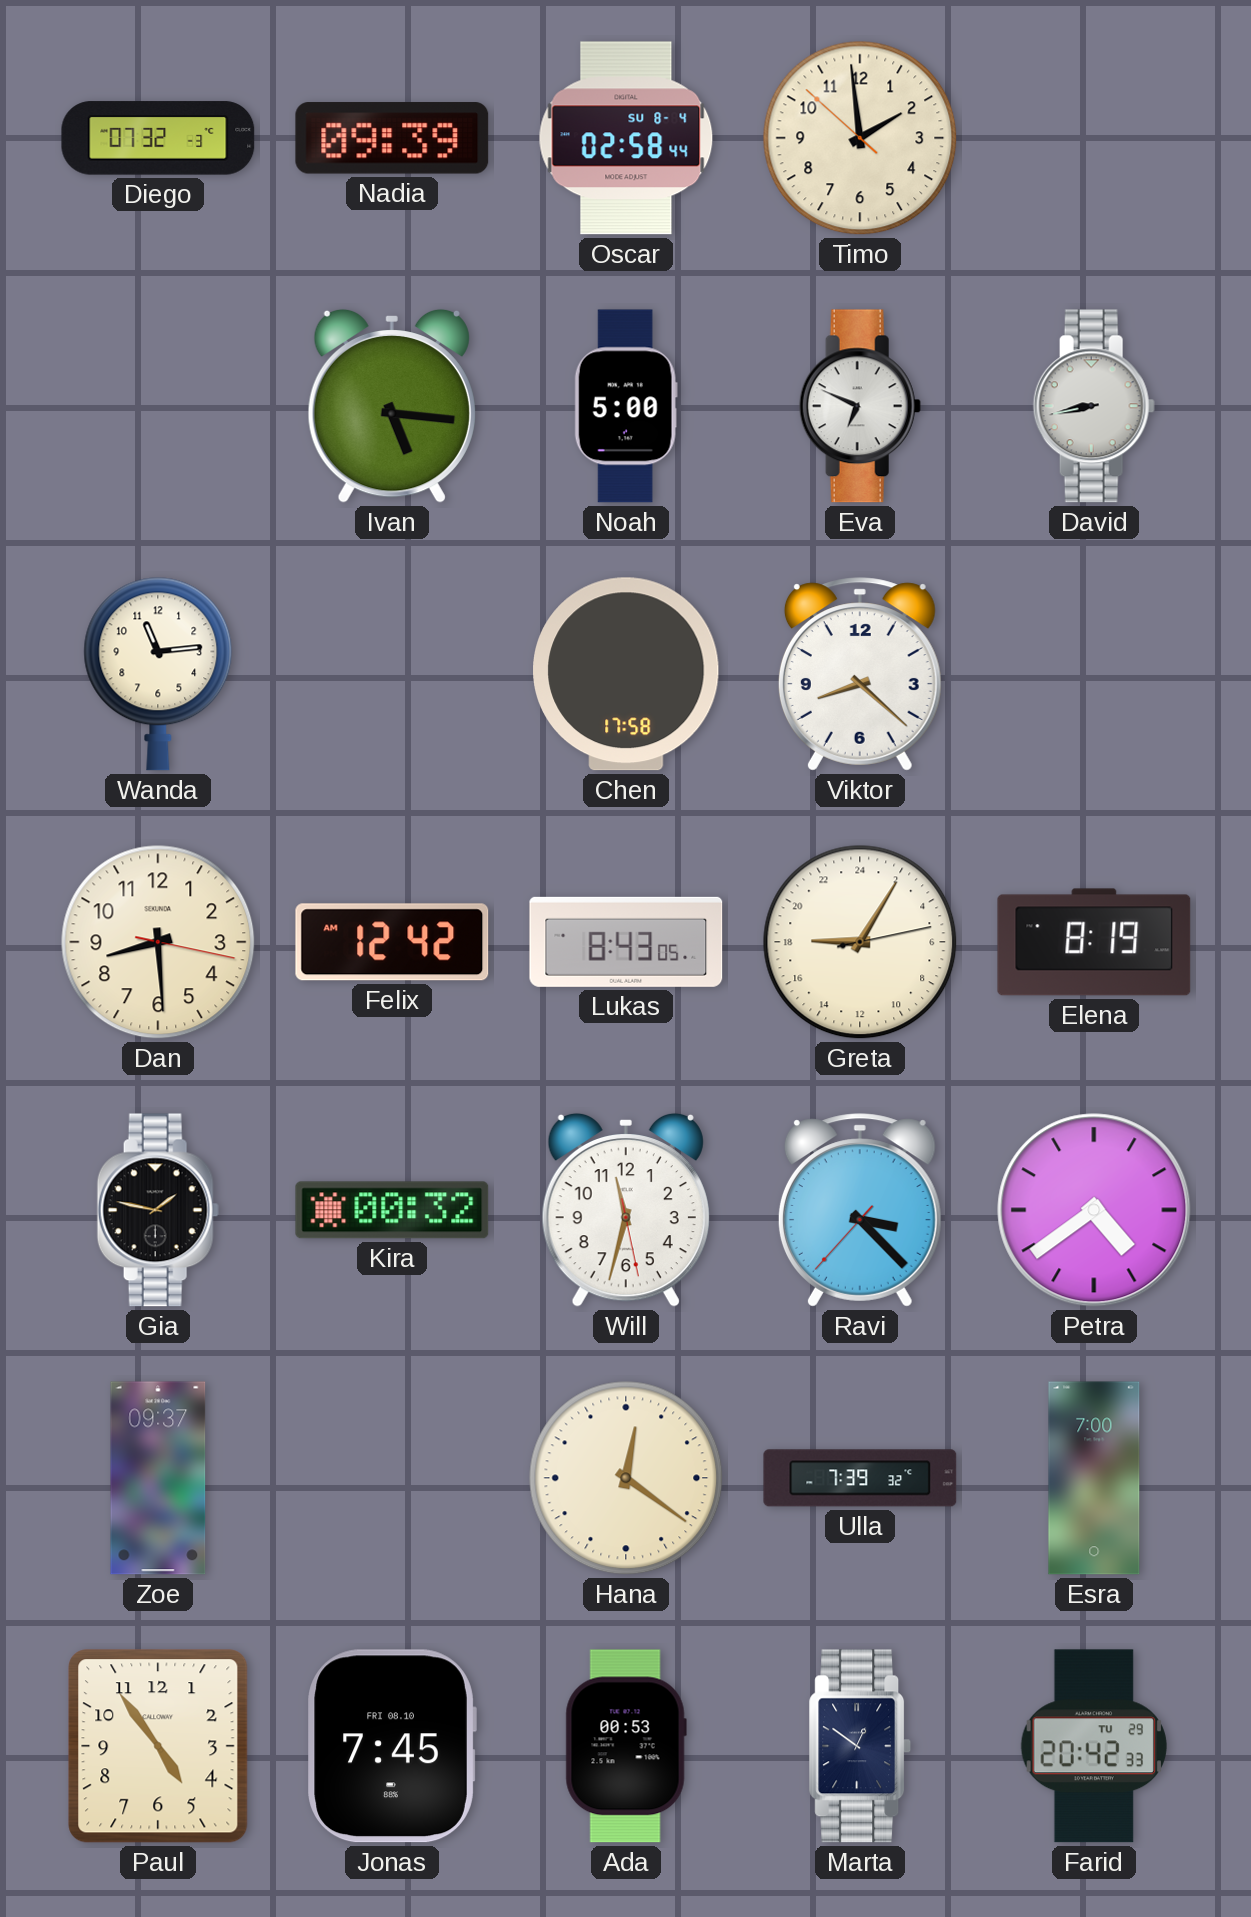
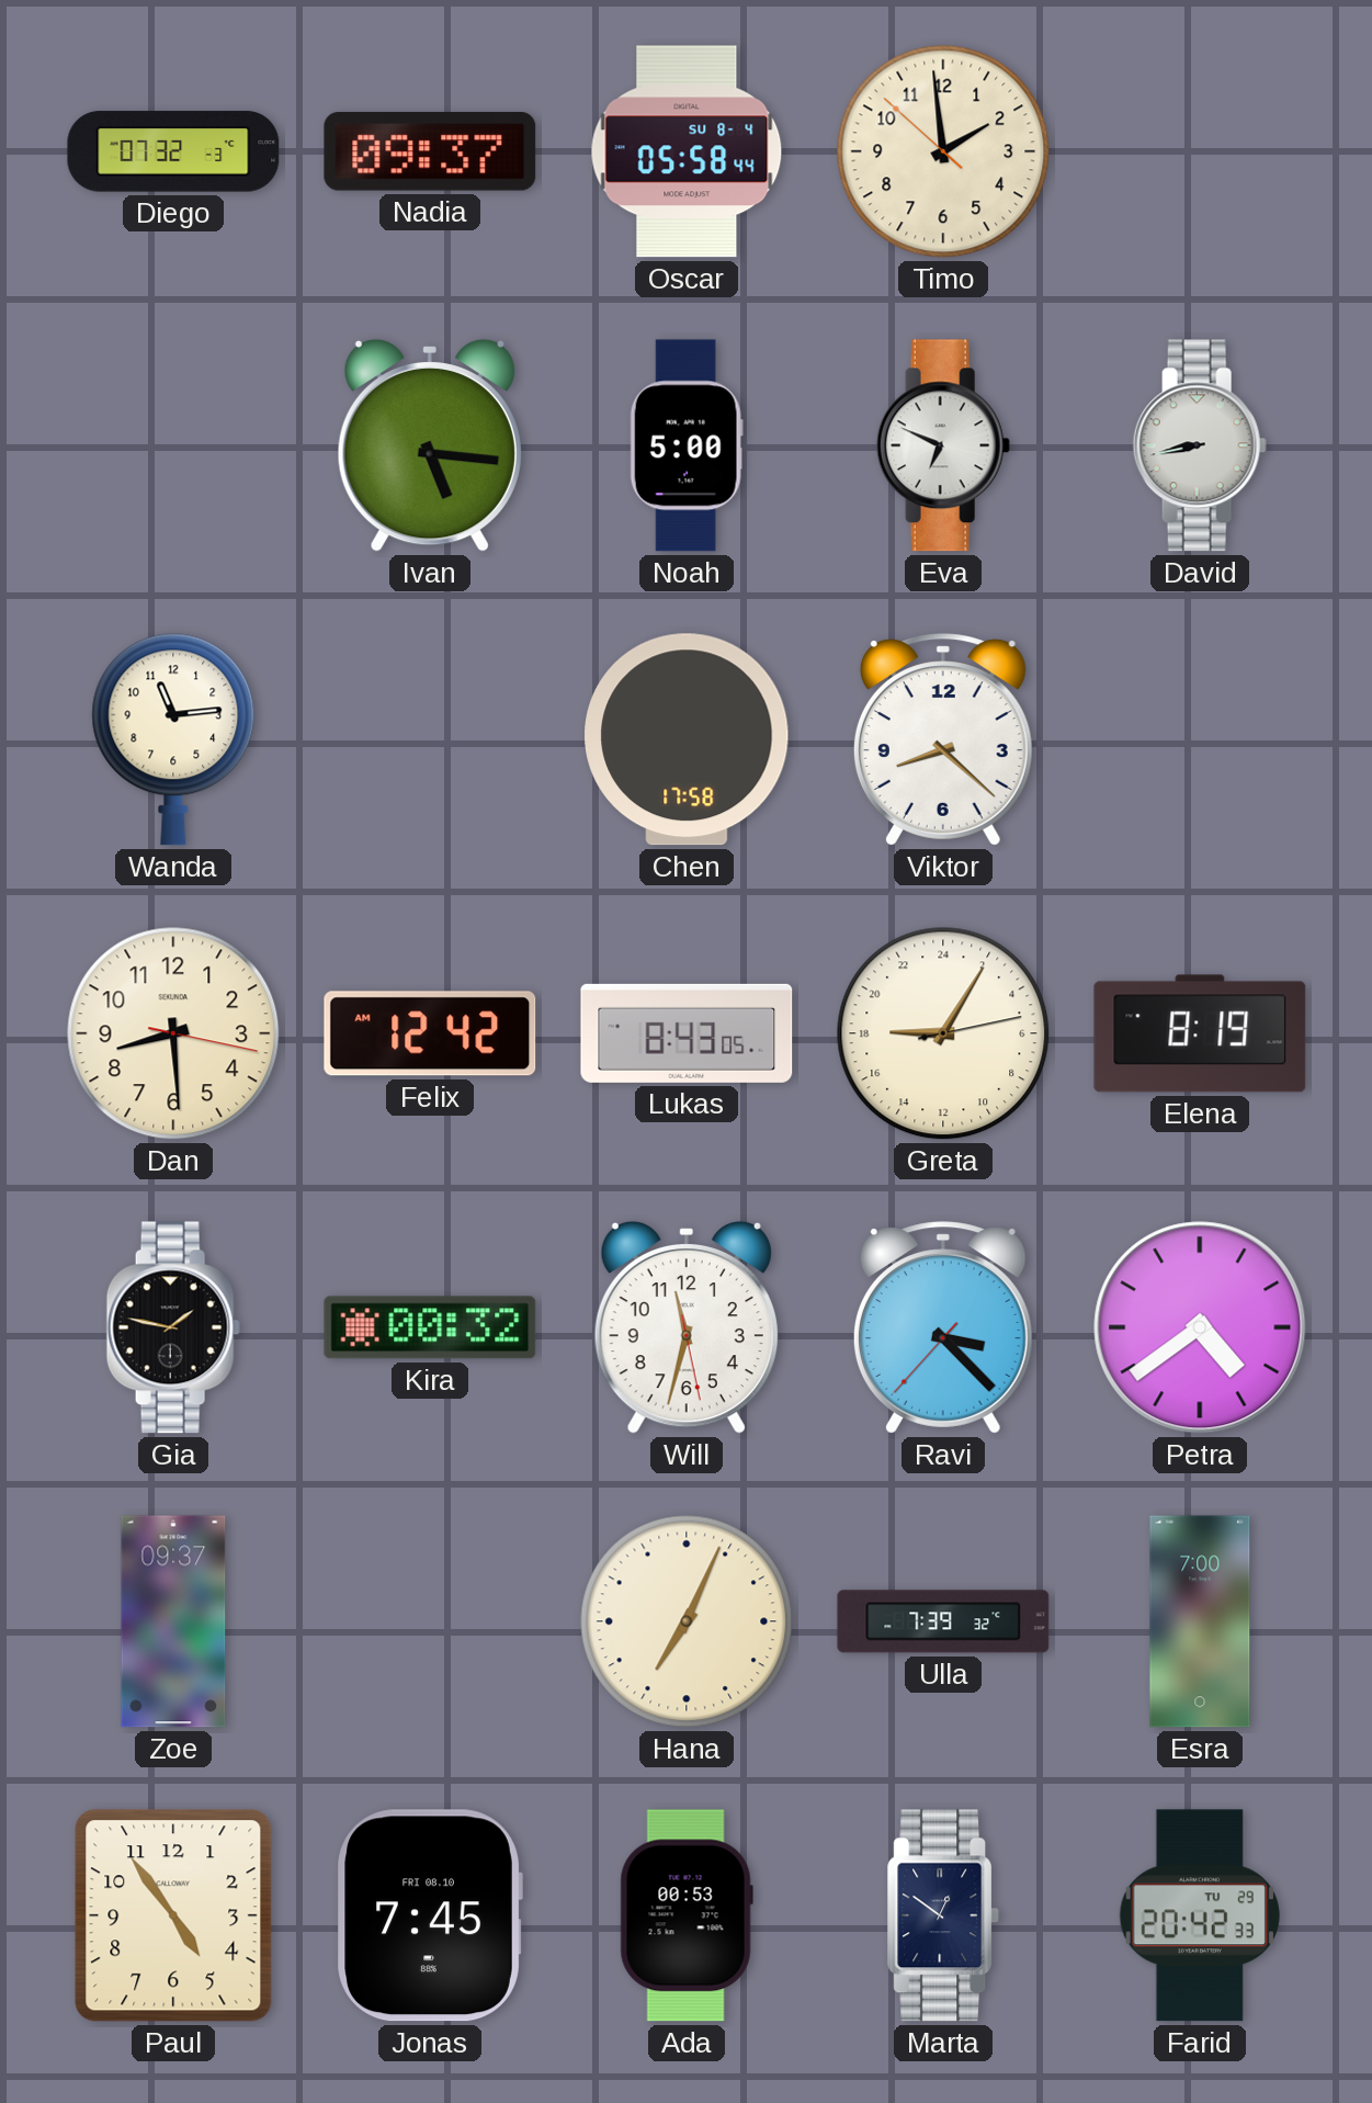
Nadia: 09:39 -> 09:37 (430, 151)
Oscar: 02:58 -> 05:58 (687, 151)
Hana: 12:21 -> 7:04 (687, 1621)
